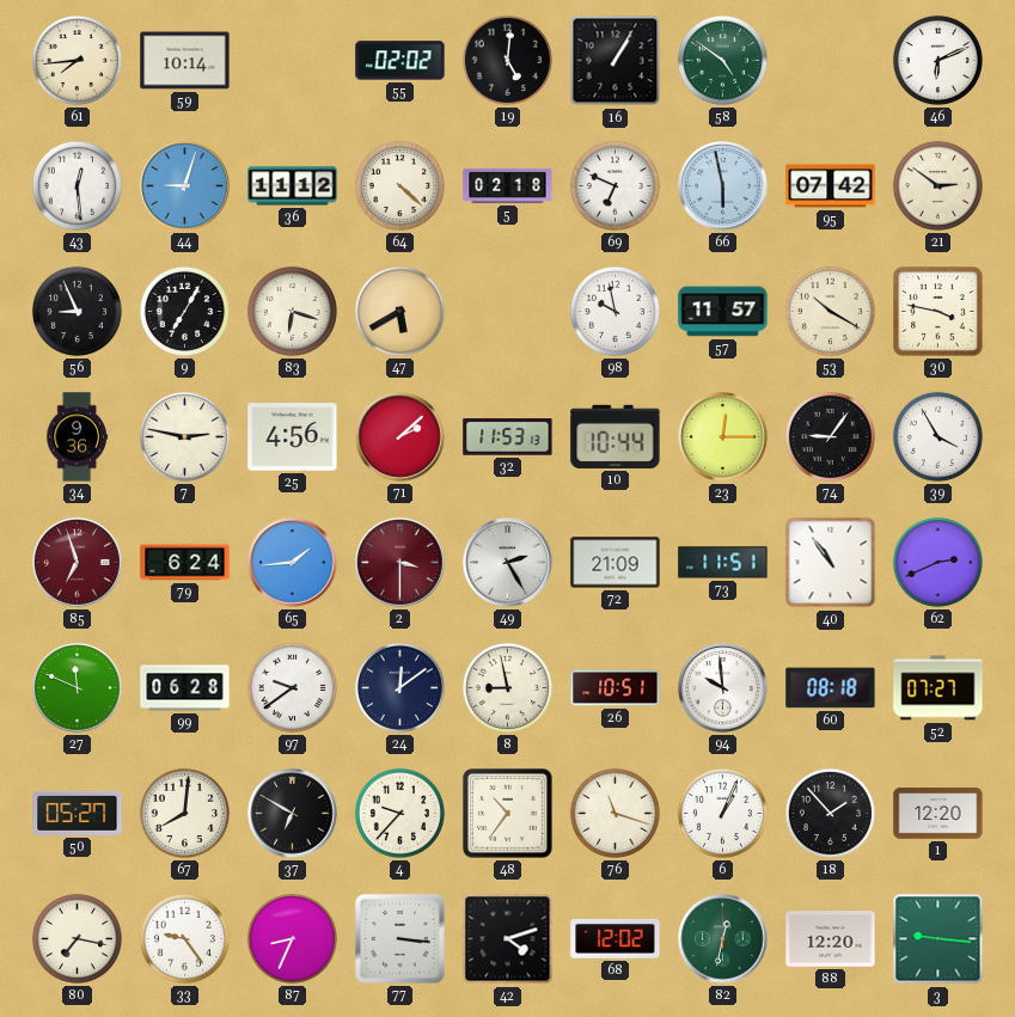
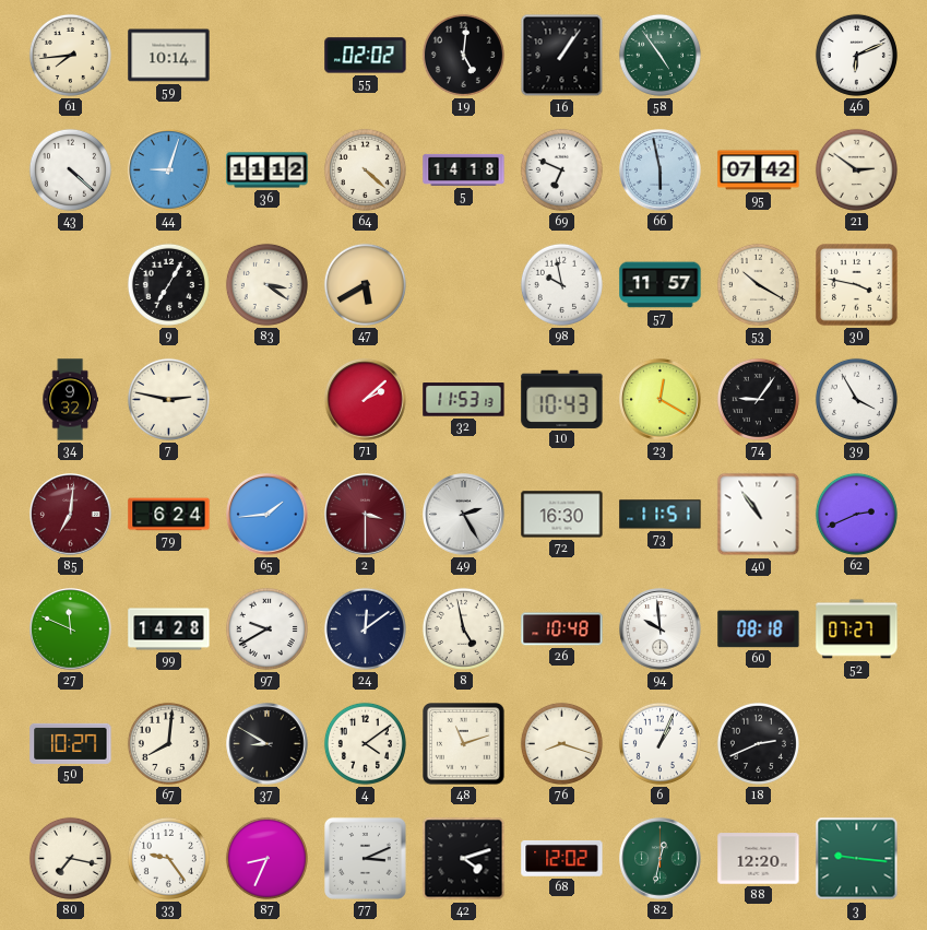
16: 1:05 -> 1:06 (562, 56)
58: 4:51 -> 4:54 (659, 55)
43: 12:29 -> 4:22 (70, 169)
5: 02:18 -> 14:18 (464, 169)
56: 8:56 -> none (77, 311)
83: 6:18 -> 3:21 (266, 284)
34: 9:36 -> 9:32 (70, 400)
25: 4:56 -> none (293, 437)
10: 10:44 -> 10:43 (562, 399)
23: 12:15 -> 12:20 (661, 400)
85: 6:57 -> 7:01 (71, 515)
72: 21:09 -> 16:30 (562, 515)
99: 06:28 -> 14:28 (169, 629)
97: 9:39 -> 9:40 (266, 628)
8: 8:58 -> 4:58 (463, 628)
26: 10:51 -> 10:48 (562, 629)
50: 05:27 -> 10:27 (71, 743)
37: 6:50 -> 8:50 (268, 744)
4: 9:37 -> 4:09 (365, 743)
48: 10:36 -> 11:12 (464, 744)
76: 11:18 -> 8:18 (561, 743)
18: 1:53 -> 2:41 (758, 743)
1: 12:20 -> none (938, 814)
77: 3:16 -> 3:11 (366, 859)
